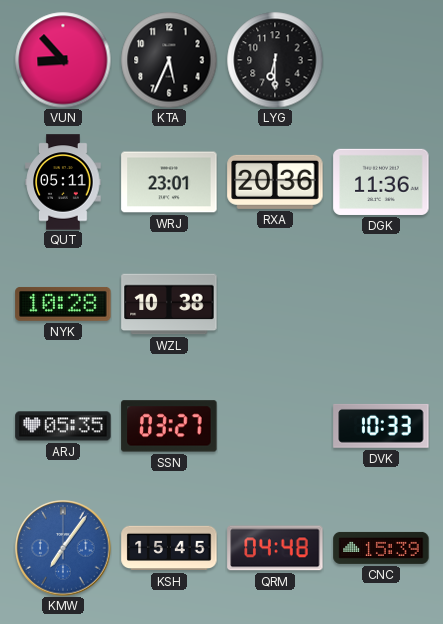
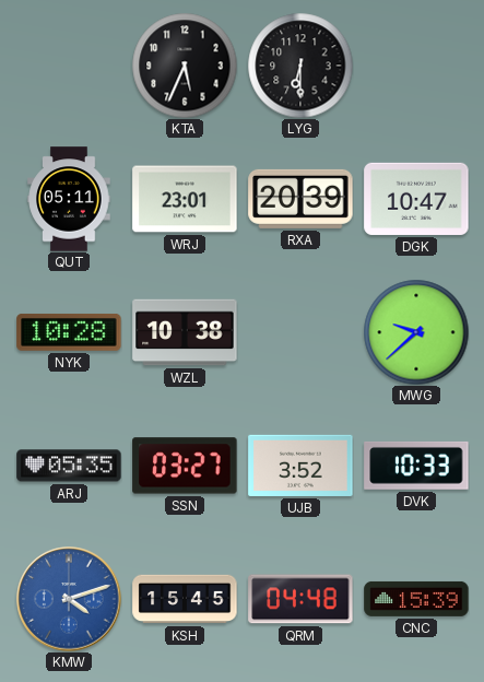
VUN: 8:53 -> none (63, 60)
RXA: 20:36 -> 20:39 (300, 199)
DGK: 11:36 -> 10:47 (416, 199)
MWG: none -> 9:38 (416, 332)
UJB: none -> 3:52 (300, 466)
KMW: 7:06 -> 4:12 (69, 599)
